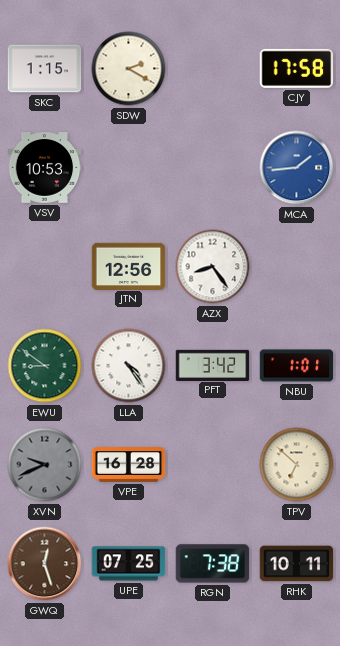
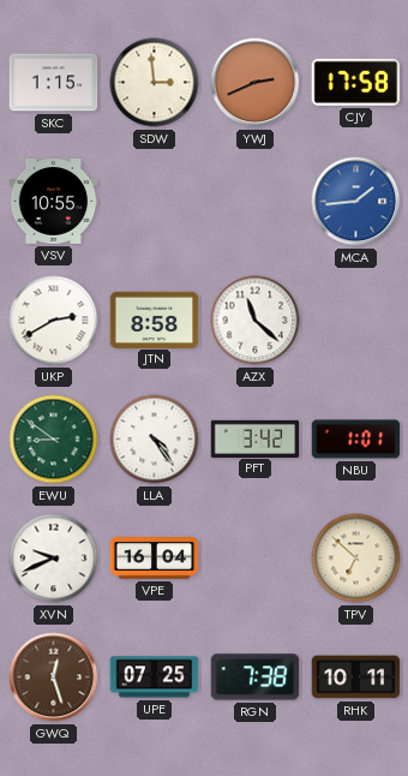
SDW: 2:20 -> 2:59 (155, 83)
YWJ: none -> 2:41 (256, 83)
VSV: 10:53 -> 10:55 (54, 202)
UKP: none -> 2:40 (54, 321)
JTN: 12:56 -> 8:58 (155, 320)
AZX: 8:24 -> 11:22 (256, 321)
XVN dial: grey -> white (54, 559)
VPE: 16:28 -> 16:04 (155, 559)
